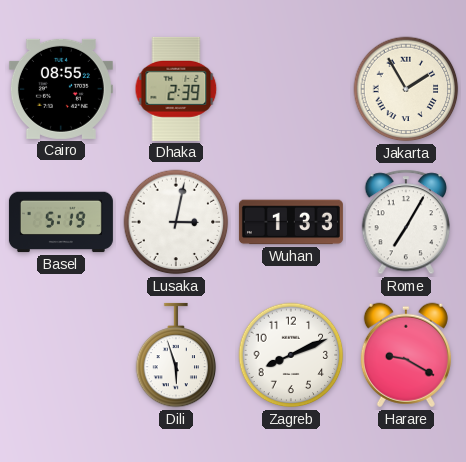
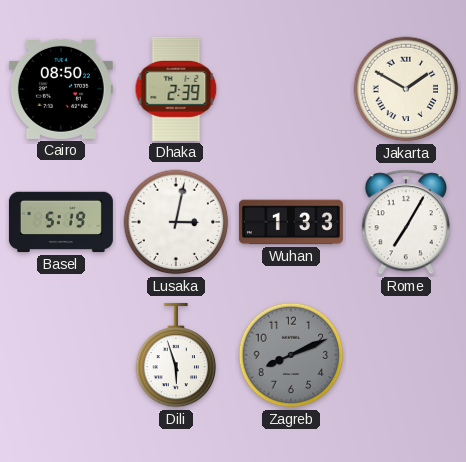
Cairo: 08:55 -> 08:50 (61, 89)
Jakarta: 1:55 -> 1:50 (406, 89)
Zagreb dial: white -> grey (291, 355)
Harare: 9:20 -> none (406, 355)
